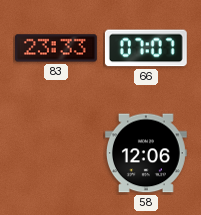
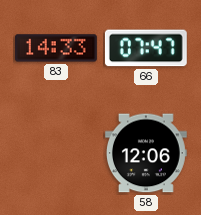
83: 23:33 -> 14:33 (56, 48)
66: 07:07 -> 07:47 (146, 48)
